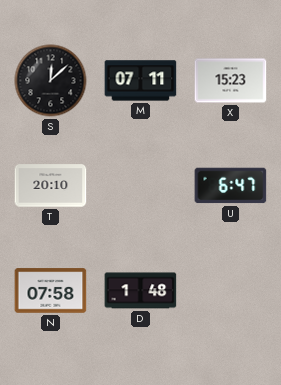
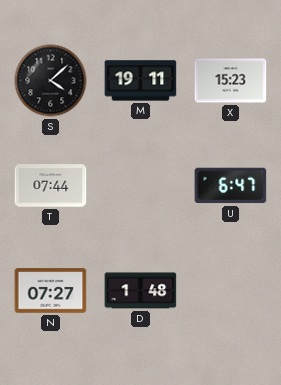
S: 12:08 -> 4:08 (51, 81)
M: 07:11 -> 19:11 (141, 81)
T: 20:10 -> 07:44 (51, 186)
N: 07:58 -> 07:27 (51, 291)
